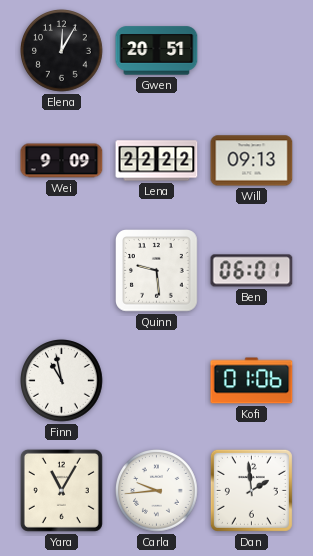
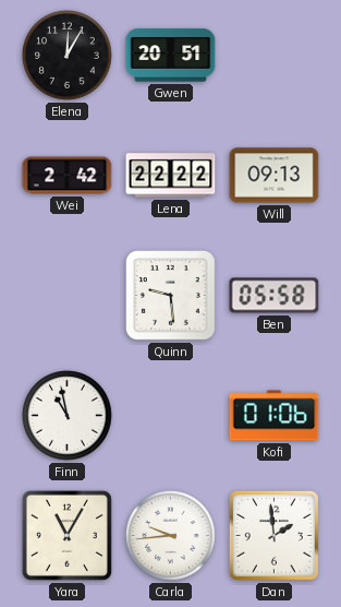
Wei: 9:09 -> 2:42 (68, 176)
Ben: 06:01 -> 05:58 (275, 296)
